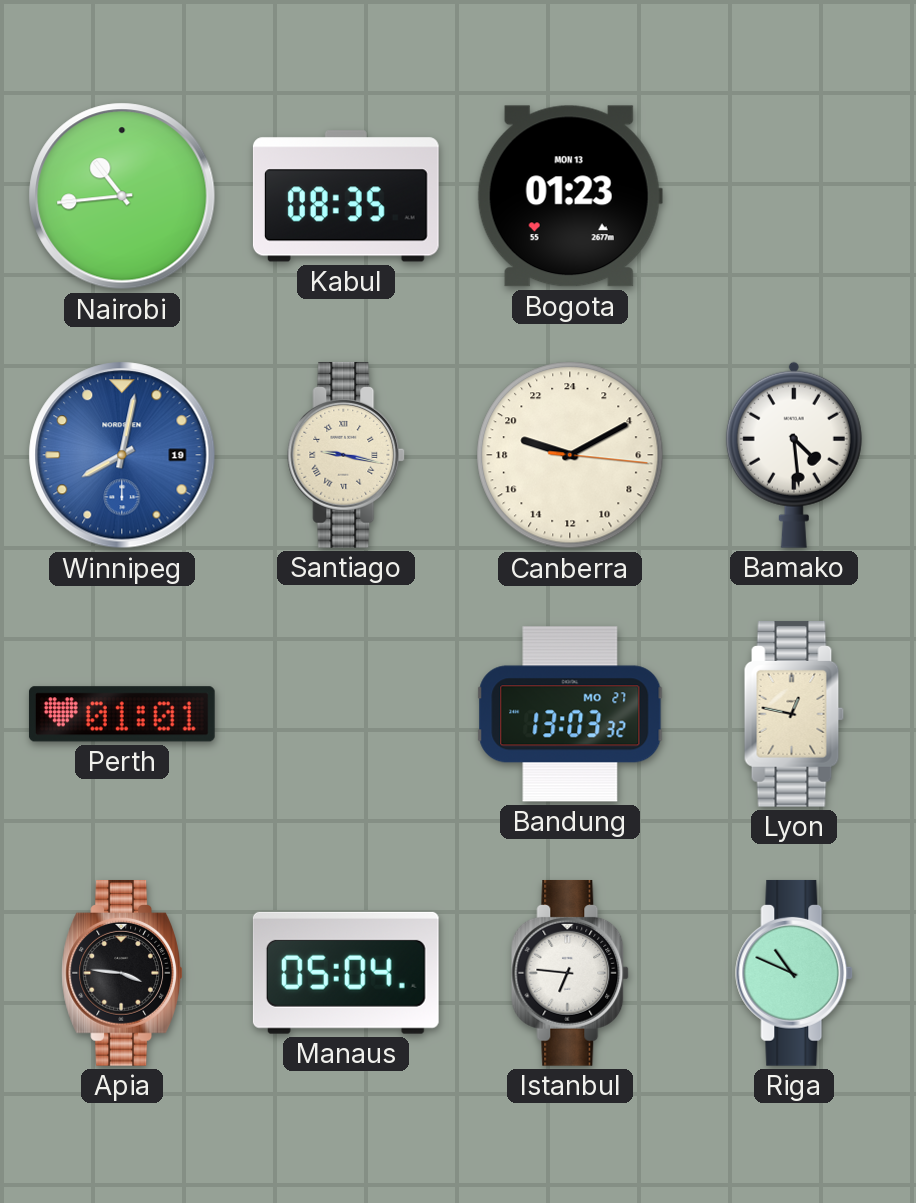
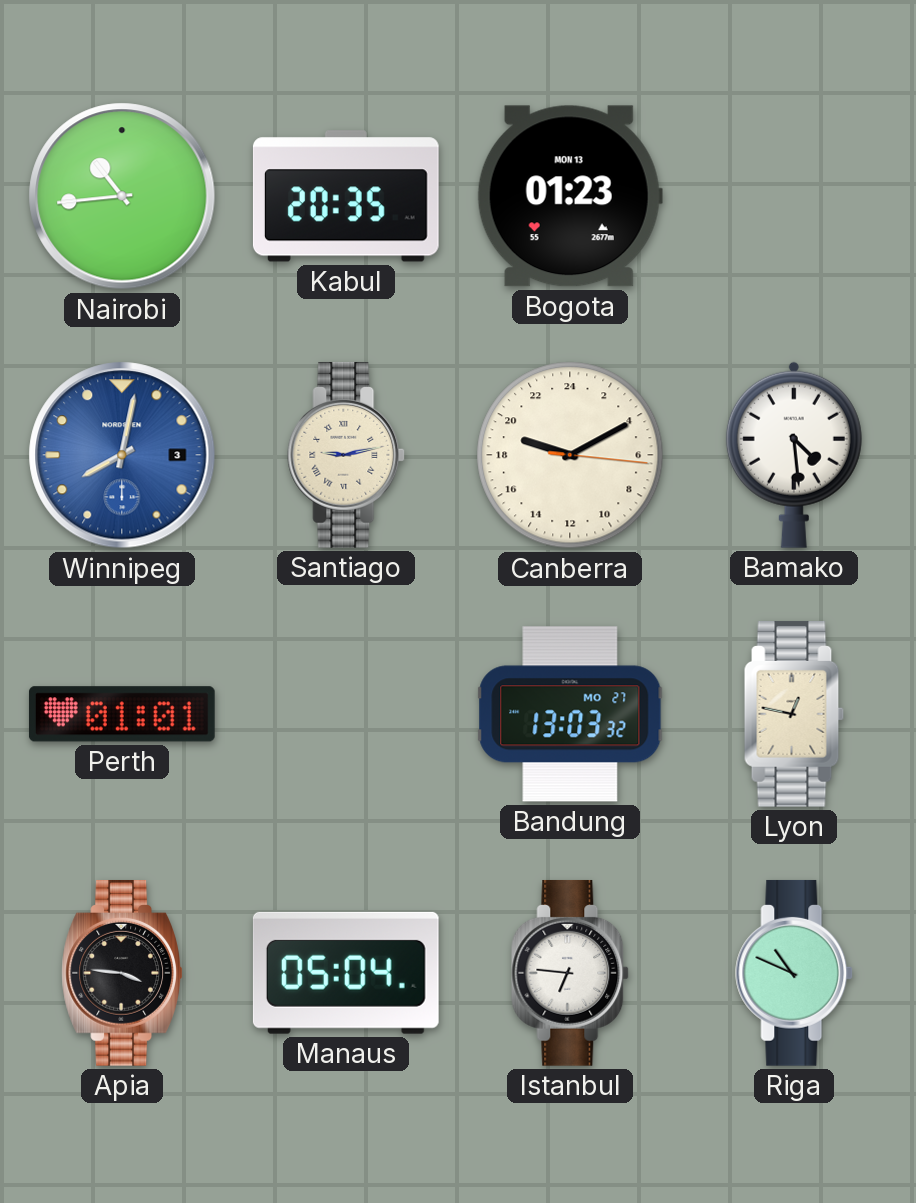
Kabul: 08:35 -> 20:35 (346, 196)
Winnipeg date: 19 -> 3 (122, 455)
Santiago: 9:17 -> 9:13 (347, 455)
